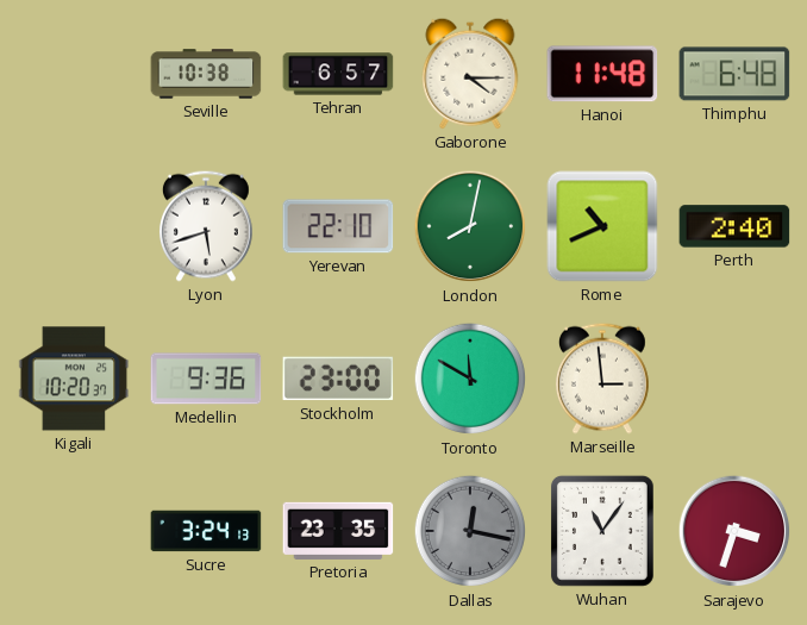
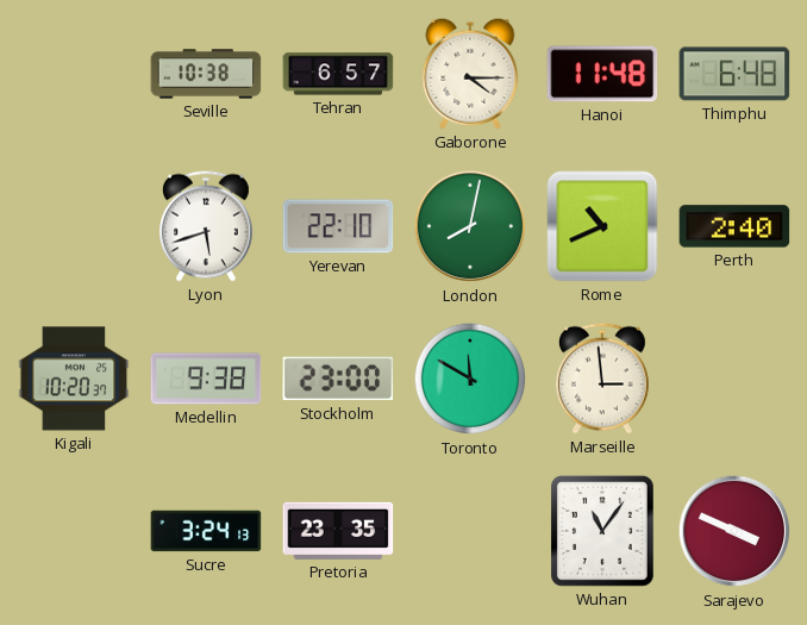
Medellin: 9:36 -> 9:38 (206, 379)
Dallas: 12:17 -> none (470, 531)
Sarajevo: 3:33 -> 3:49 (734, 531)
